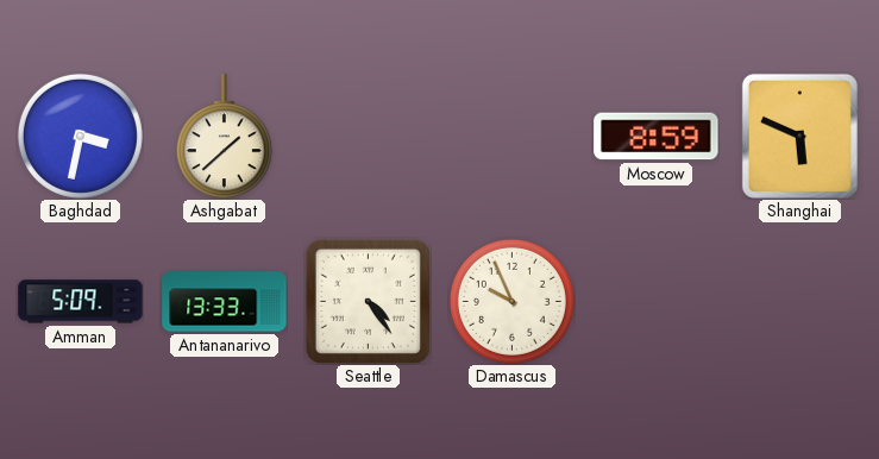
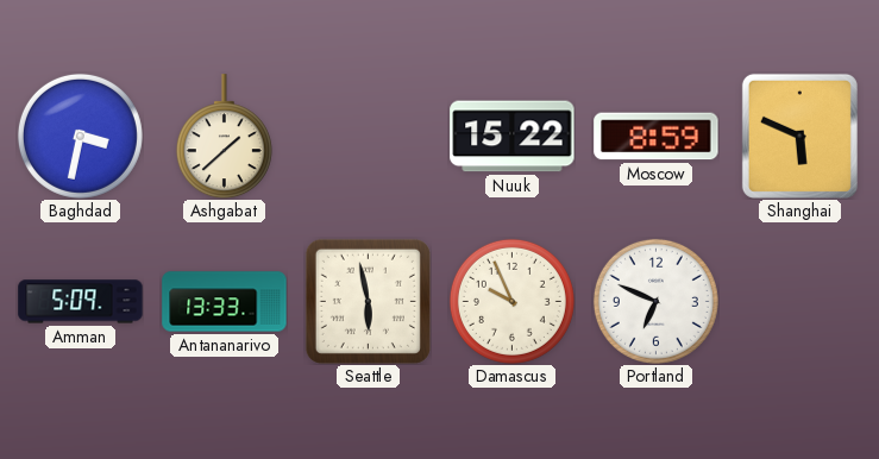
Nuuk: none -> 15:22 (513, 137)
Seattle: 4:24 -> 5:58 (368, 301)
Portland: none -> 6:49 (655, 301)
